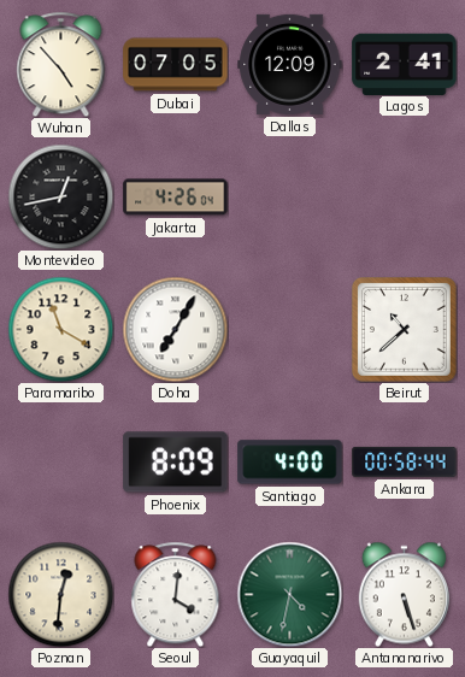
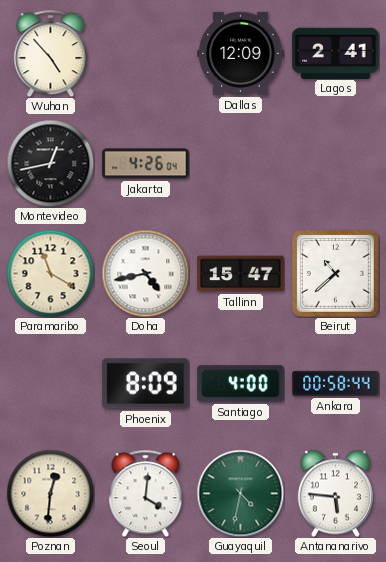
Dubai: 07:05 -> none (176, 65)
Doha: 7:05 -> 4:43 (145, 273)
Tallinn: none -> 15:47 (241, 274)
Antananarivo: 5:27 -> 5:46 (335, 493)
